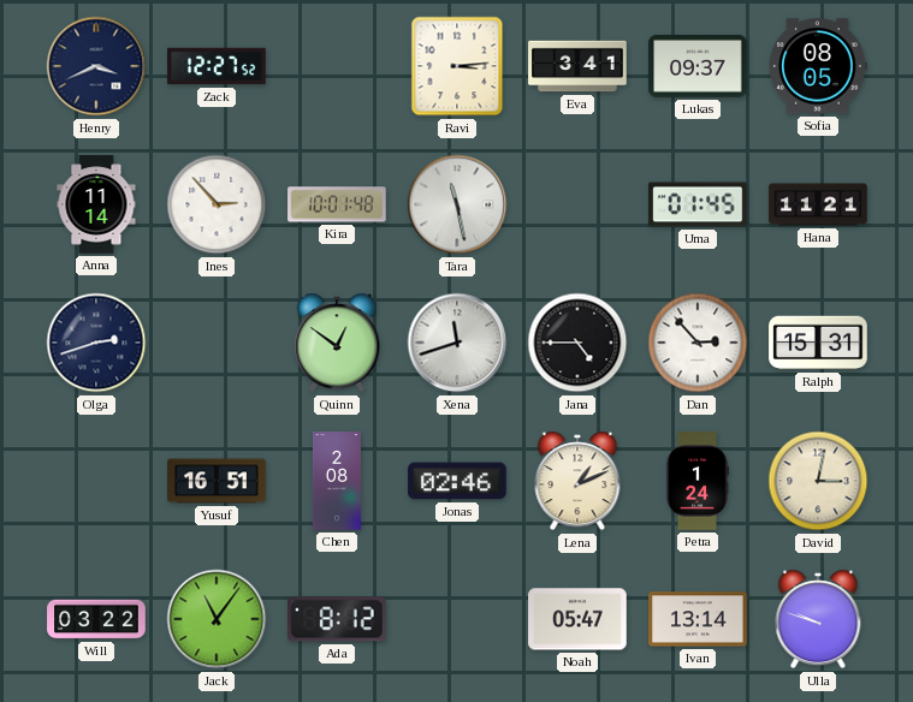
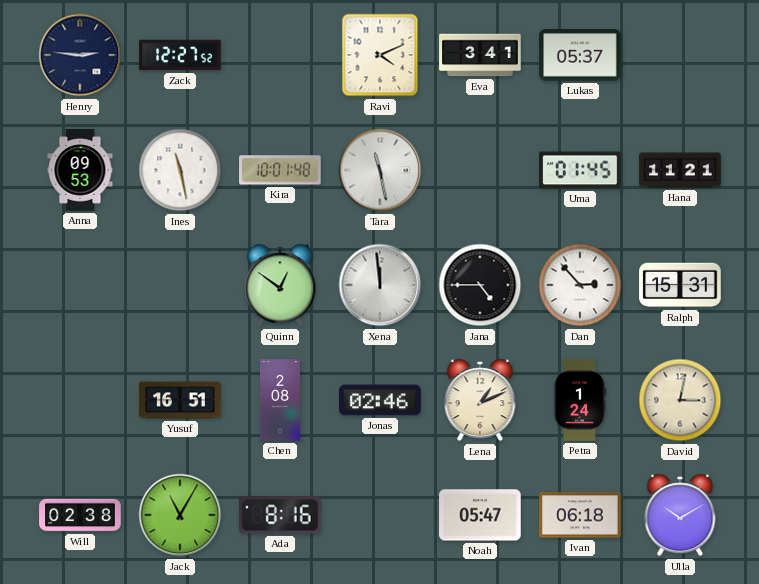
Henry: 3:41 -> 2:46 (80, 55)
Ravi: 3:14 -> 4:11 (380, 55)
Lukas: 09:37 -> 05:37 (580, 55)
Sofia: 08:05 -> none (818, 66)
Anna: 11:14 -> 09:53 (80, 170)
Ines: 2:53 -> 11:28 (180, 170)
Olga: 2:42 -> none (96, 343)
Xena: 11:42 -> 11:59 (380, 285)
Will: 03:22 -> 02:38 (80, 515)
Jack: 11:06 -> 11:05 (180, 515)
Ada: 8:12 -> 8:16 (281, 515)
Ivan: 13:14 -> 06:18 (580, 515)
Ulla: 9:48 -> 10:10 (680, 515)
